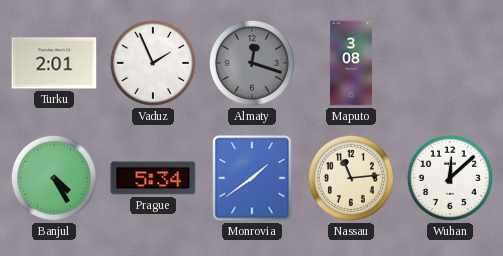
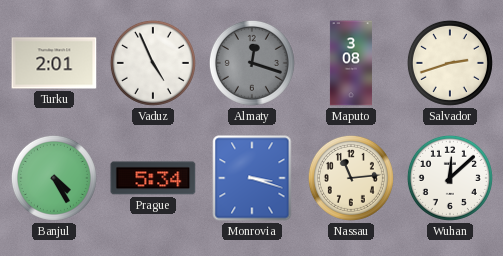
Vaduz: 1:56 -> 4:56 (153, 63)
Salvador: none -> 2:42 (450, 63)
Monrovia: 1:39 -> 3:18 (252, 178)
